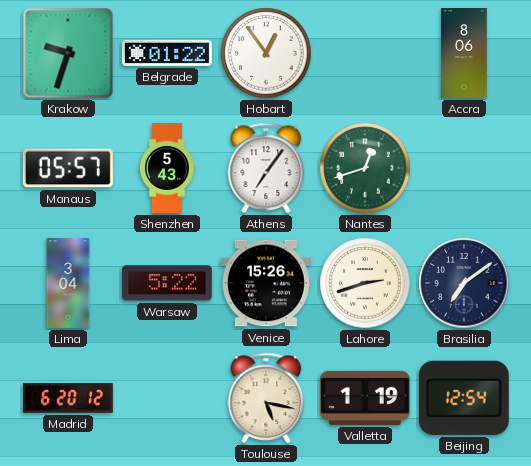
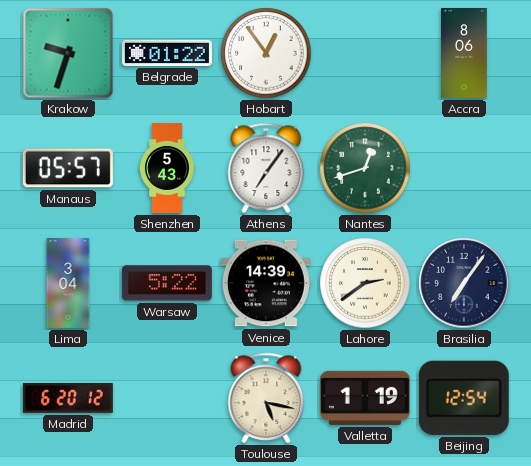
Venice: 15:26 -> 14:39 (266, 283)
Lahore: 2:42 -> 2:39 (365, 283)
Brasilia: 7:09 -> 7:06 (464, 283)
